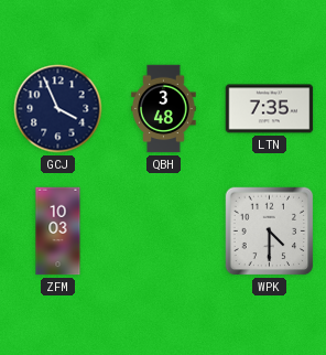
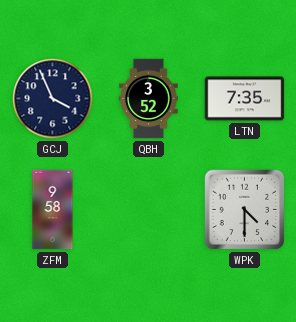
QBH: 3:48 -> 3:52 (149, 99)
ZFM: 10:03 -> 9:58 (53, 210)
